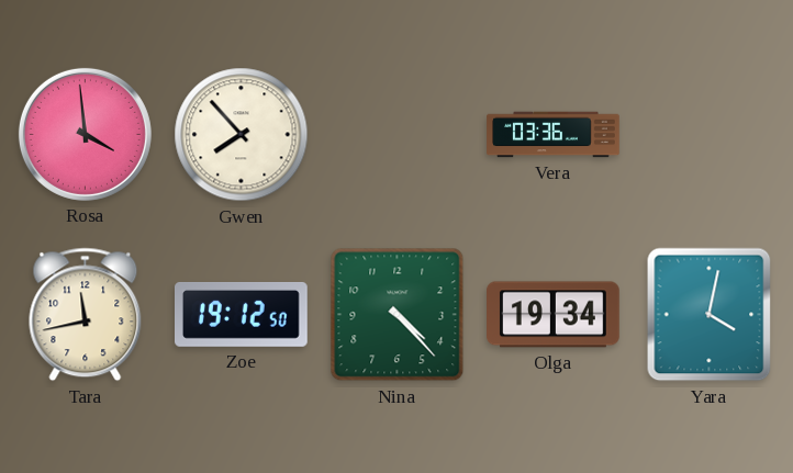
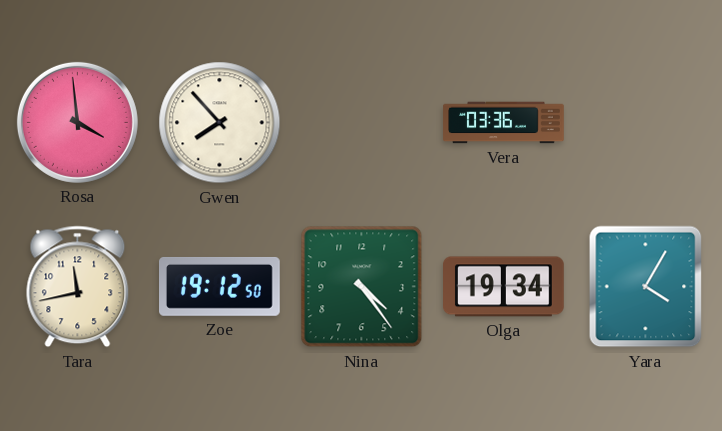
Nina: 4:23 -> 4:24 (362, 287)
Yara: 4:02 -> 4:05 (646, 287)
